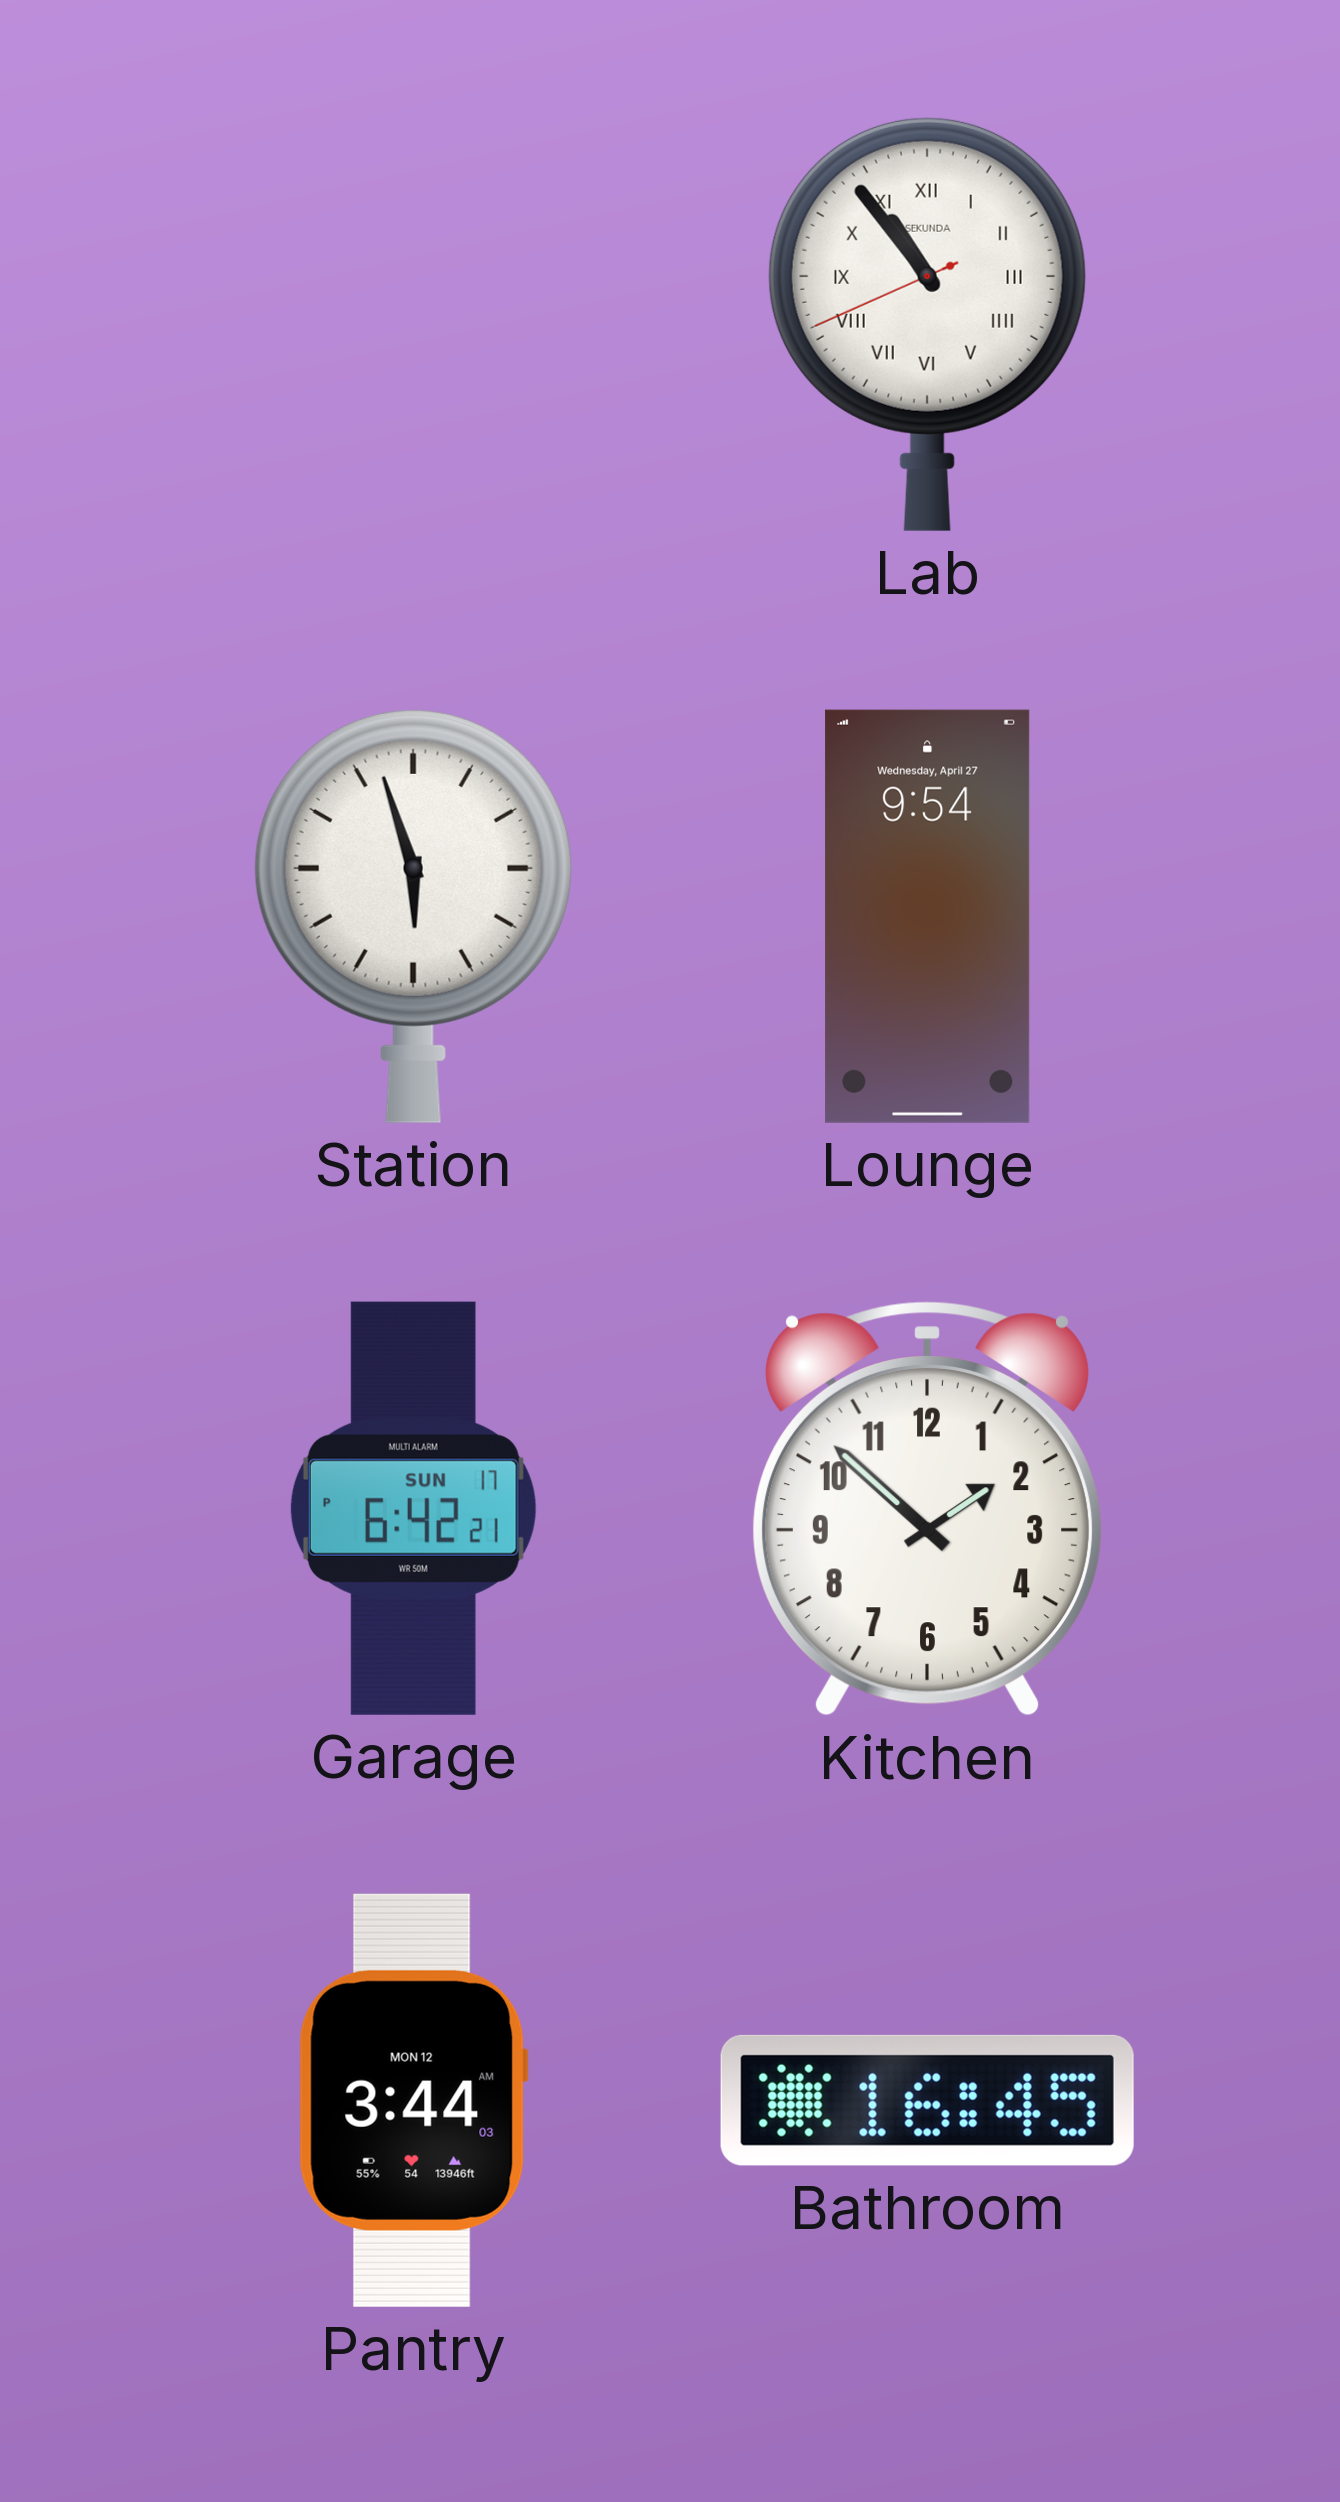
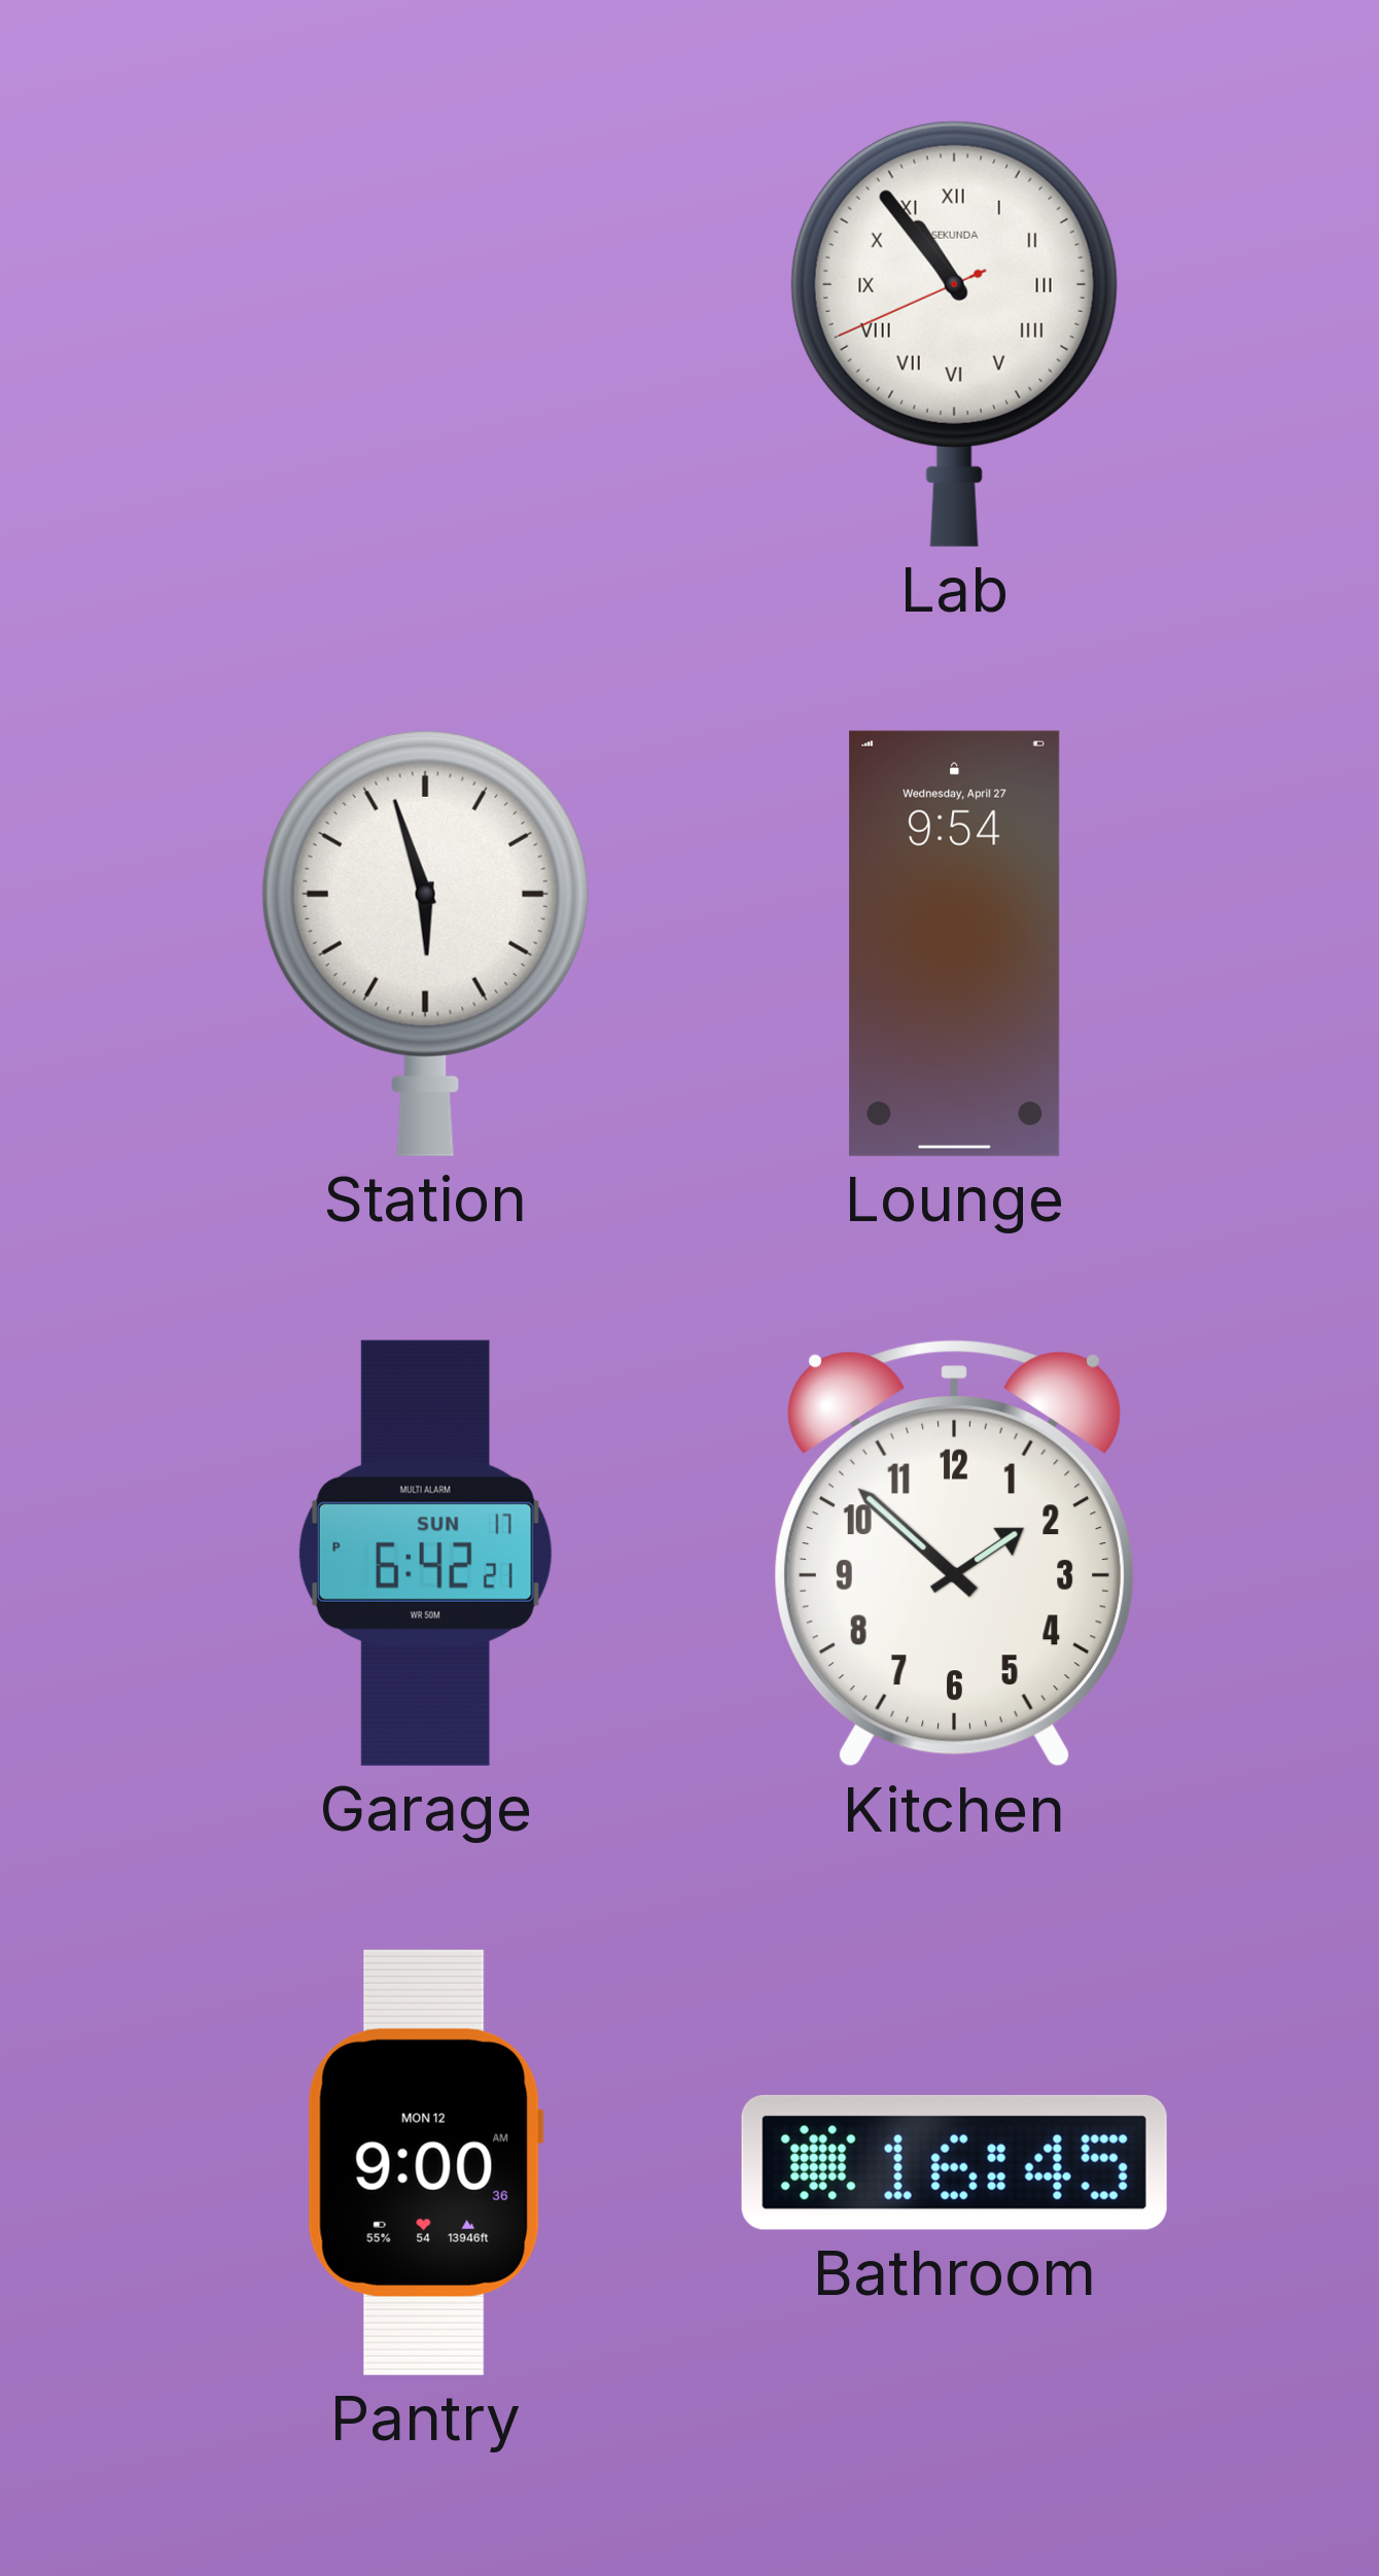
Pantry: 3:44 -> 9:00 (425, 2162)
